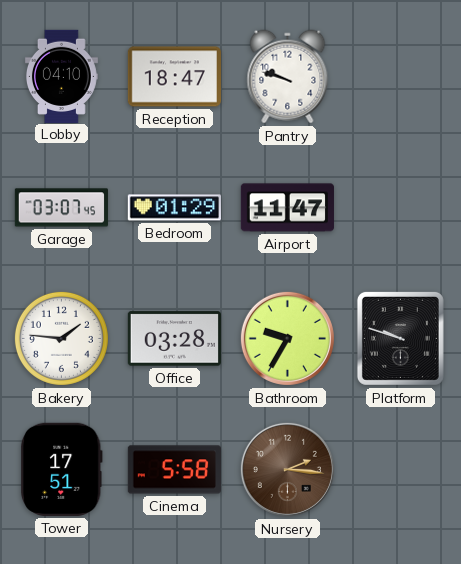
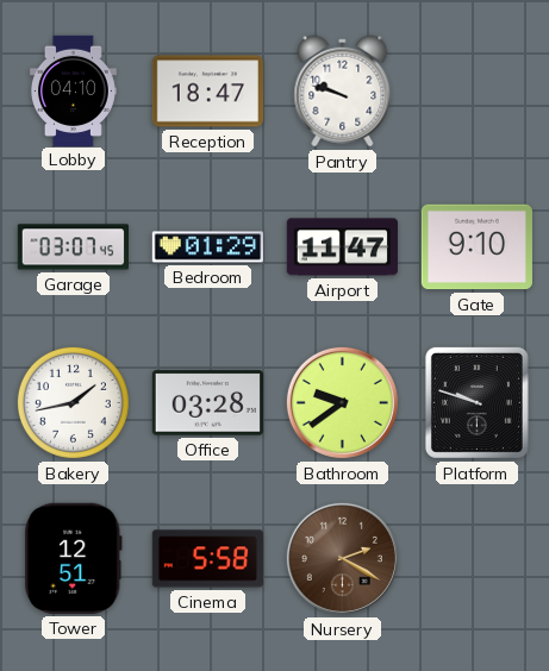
Gate: none -> 9:10 (476, 247)
Bakery: 1:46 -> 1:43 (73, 402)
Bathroom: 9:35 -> 9:39 (342, 402)
Tower: 17:51 -> 12:51 (73, 558)
Nursery: 2:16 -> 2:20 (342, 558)
